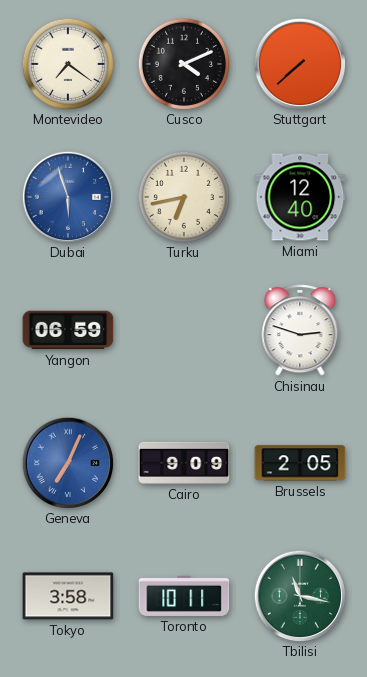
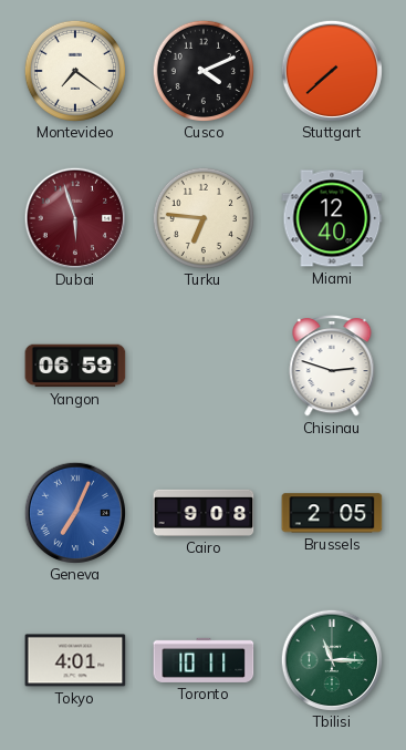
Dubai dial: blue -> burgundy (74, 217)
Turku: 6:43 -> 6:46 (202, 217)
Cairo: 9:09 -> 9:08 (204, 513)
Tokyo: 3:58 -> 4:01 (75, 660)
Tbilisi: 11:17 -> 11:15 (331, 659)
